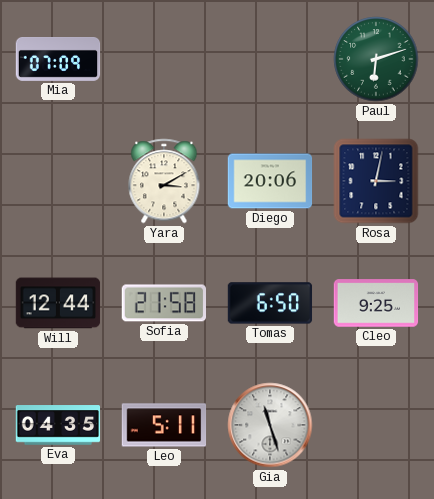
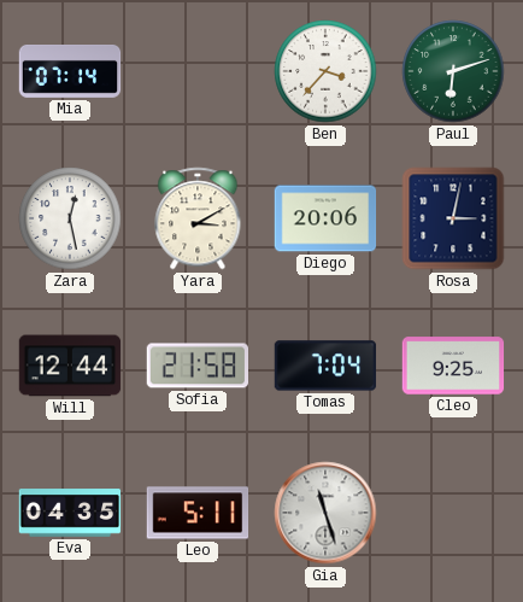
Mia: 07:09 -> 07:14 (70, 72)
Ben: none -> 3:37 (325, 71)
Zara: none -> 12:28 (70, 218)
Tomas: 6:50 -> 7:04 (325, 366)
